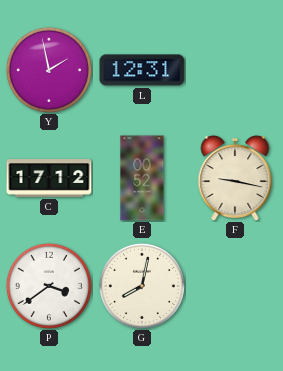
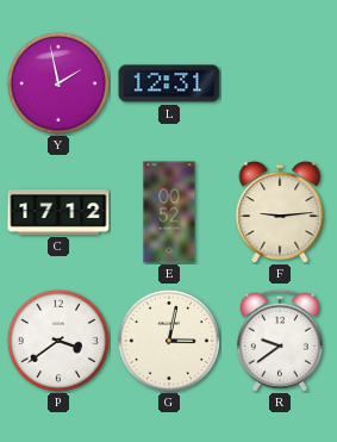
F: 9:17 -> 9:14 (280, 212)
G: 8:02 -> 3:02 (169, 341)
R: none -> 9:39 (280, 341)
